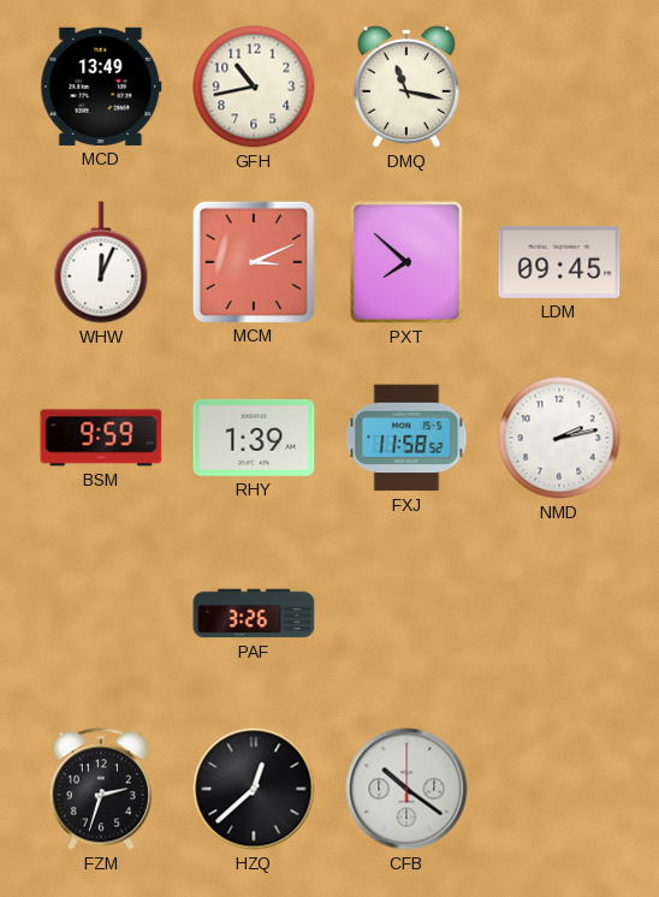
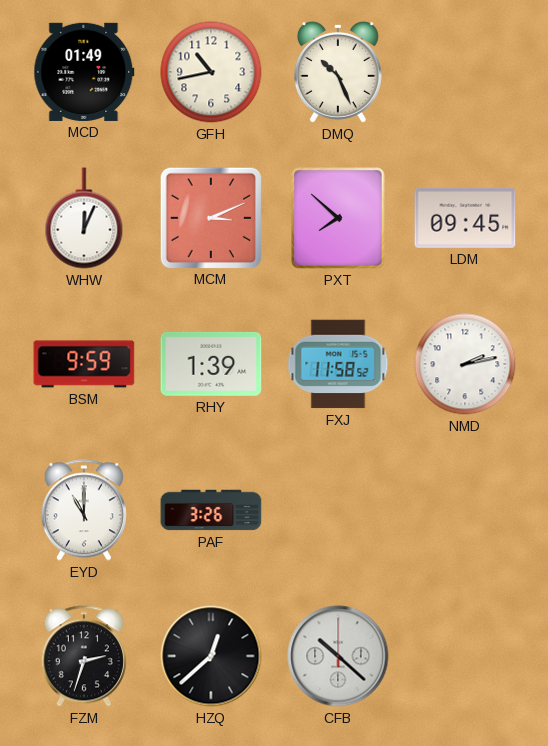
MCD: 13:49 -> 01:49 (84, 72)
DMQ: 11:17 -> 10:26 (338, 72)
EYD: none -> 11:00 (84, 510)
CFB: 10:21 -> 10:22 (338, 656)
